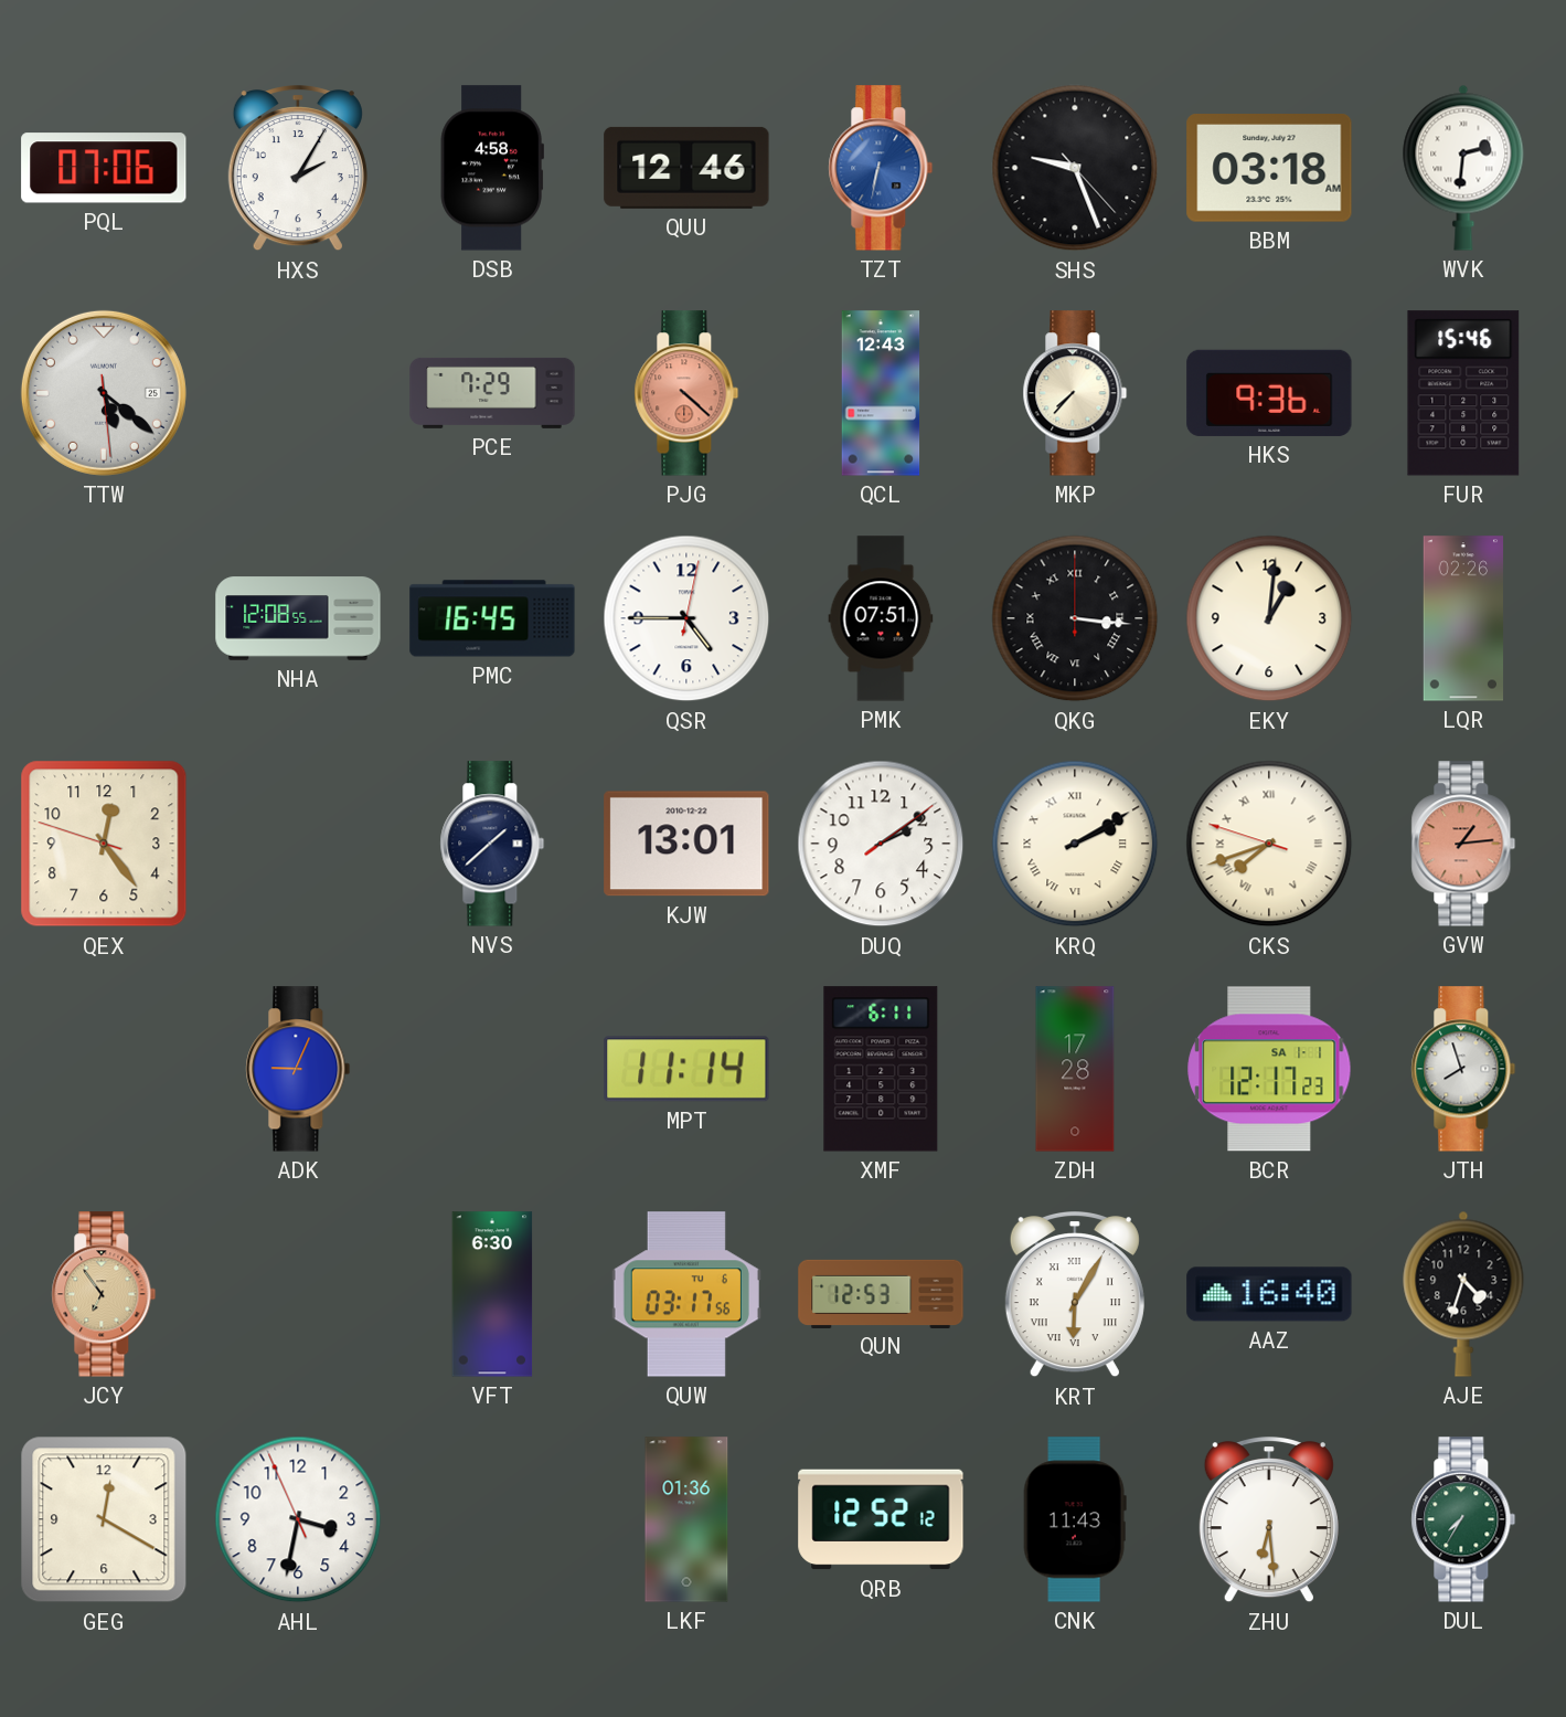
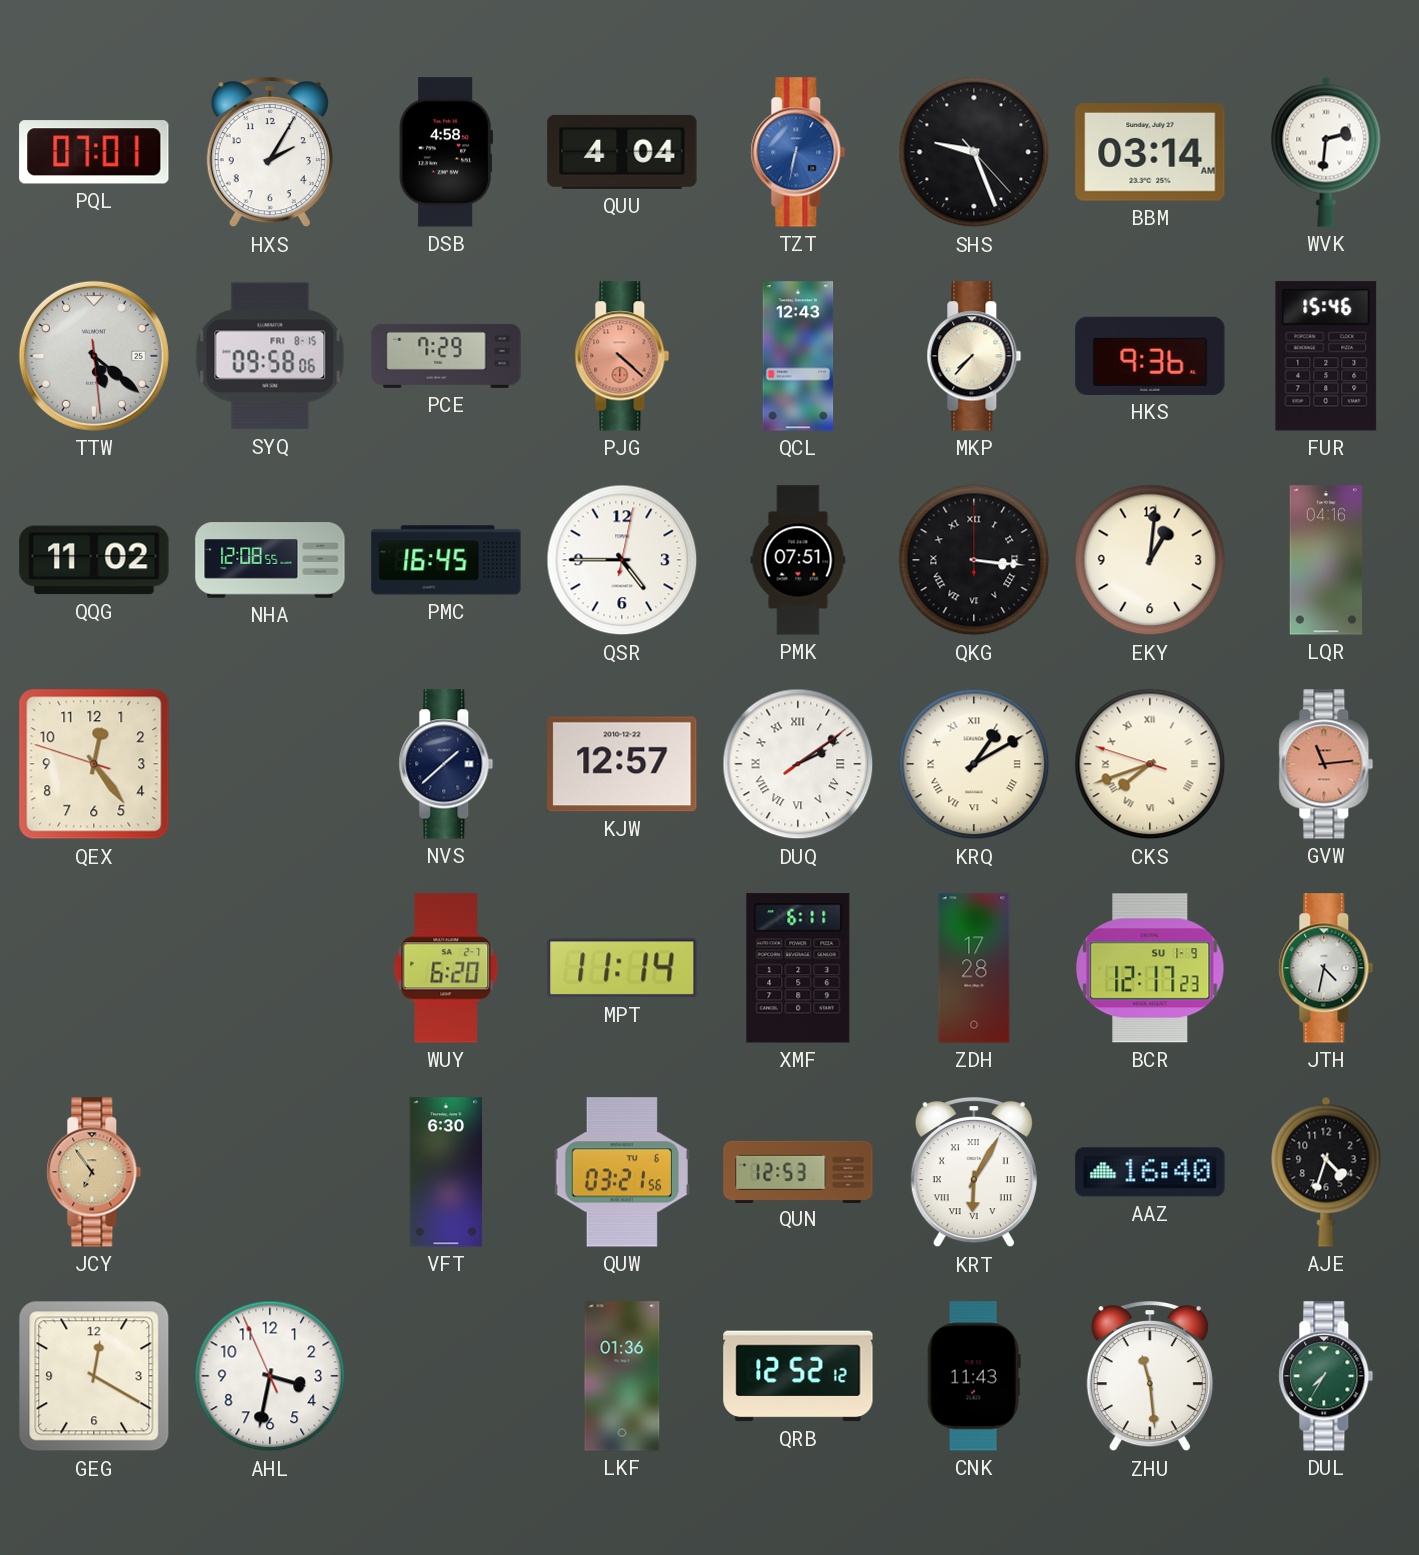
PQL: 07:06 -> 07:01 (94, 152)
QUU: 12:46 -> 4:04 (622, 152)
BBM: 03:18 -> 03:14 (1150, 152)
SYQ: none -> 09:58 (270, 356)
QQG: none -> 11:02 (94, 560)
LQR: 02:26 -> 04:16 (1326, 560)
KJW: 13:01 -> 12:57 (622, 764)
DUQ numerals: Arabic -> Roman (798, 764)
KRQ: 2:10 -> 1:10 (974, 764)
GVW: 1:14 -> 11:14 (1326, 764)
ADK: 9:04 -> none (298, 1069)
WUY: none -> 6:20 (446, 968)
BCR date: SA 1-1 -> SU 1-9 (1150, 968)
JTH: 7:57 -> 4:32 (1326, 968)
QUW: 03:17 -> 03:21 (622, 1172)
ZHU: 6:29 -> 11:29 (1150, 1377)
